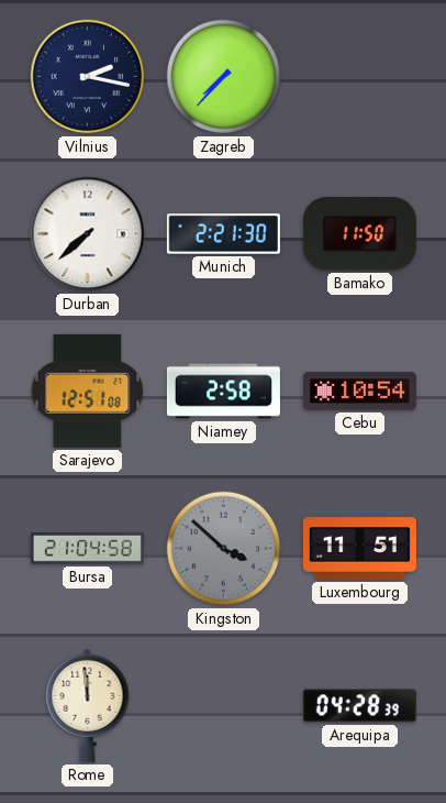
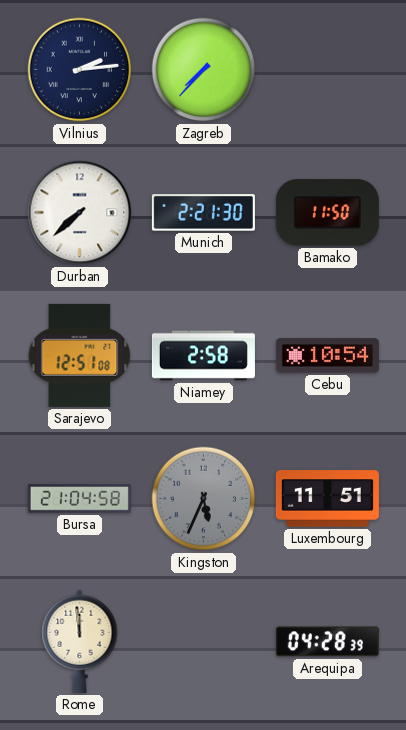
Vilnius: 2:17 -> 2:14 (80, 70)
Kingston: 3:52 -> 5:34 (204, 499)
